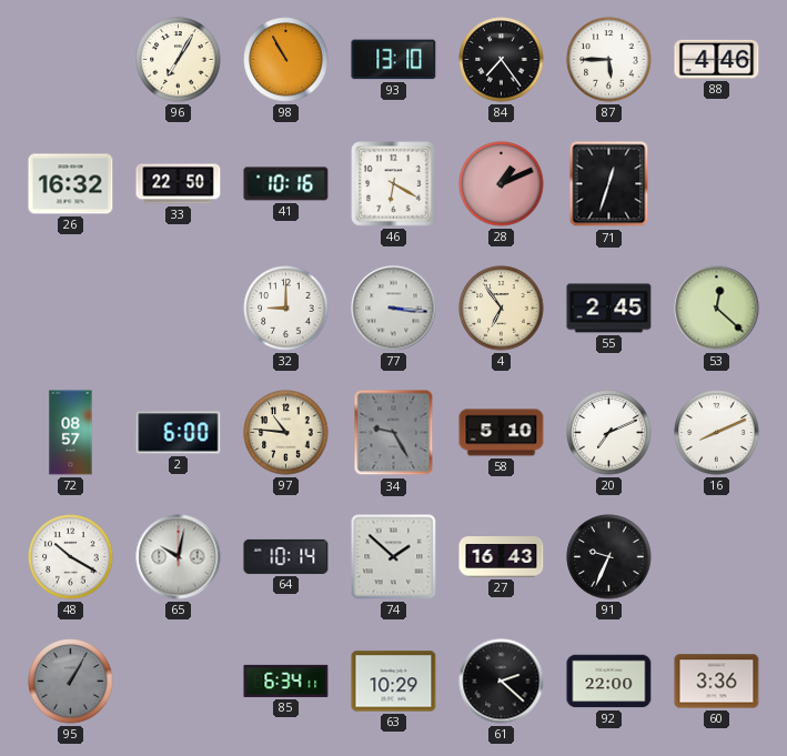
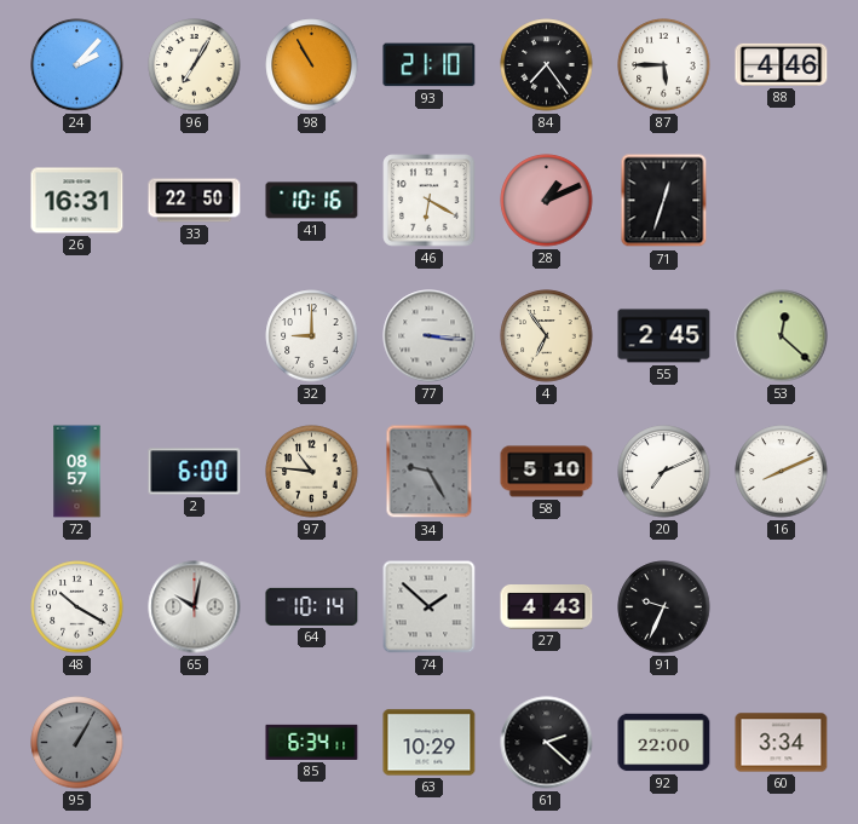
24: none -> 2:07 (77, 65)
93: 13:10 -> 21:10 (430, 65)
26: 16:32 -> 16:31 (77, 201)
27: 16:43 -> 4:43 (547, 607)
60: 3:36 -> 3:34 (782, 743)
